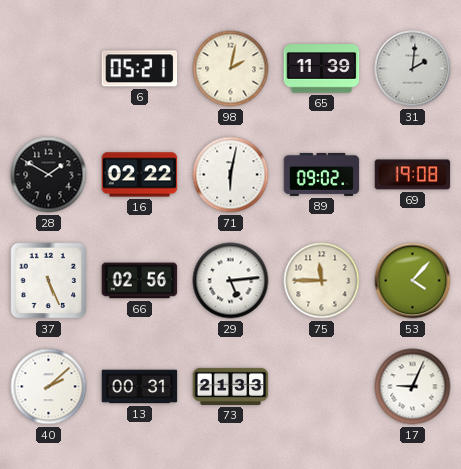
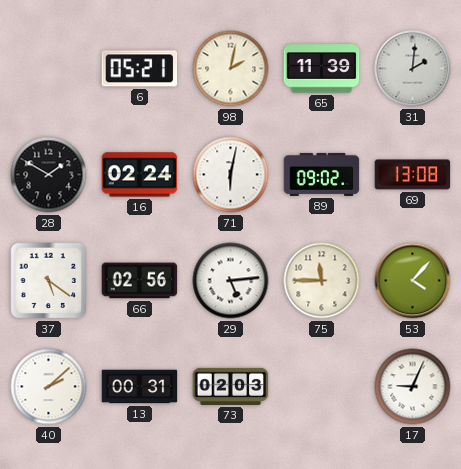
16: 02:22 -> 02:24 (140, 175)
69: 19:08 -> 13:08 (413, 175)
37: 5:26 -> 5:21 (49, 281)
73: 21:33 -> 02:03 (231, 386)
